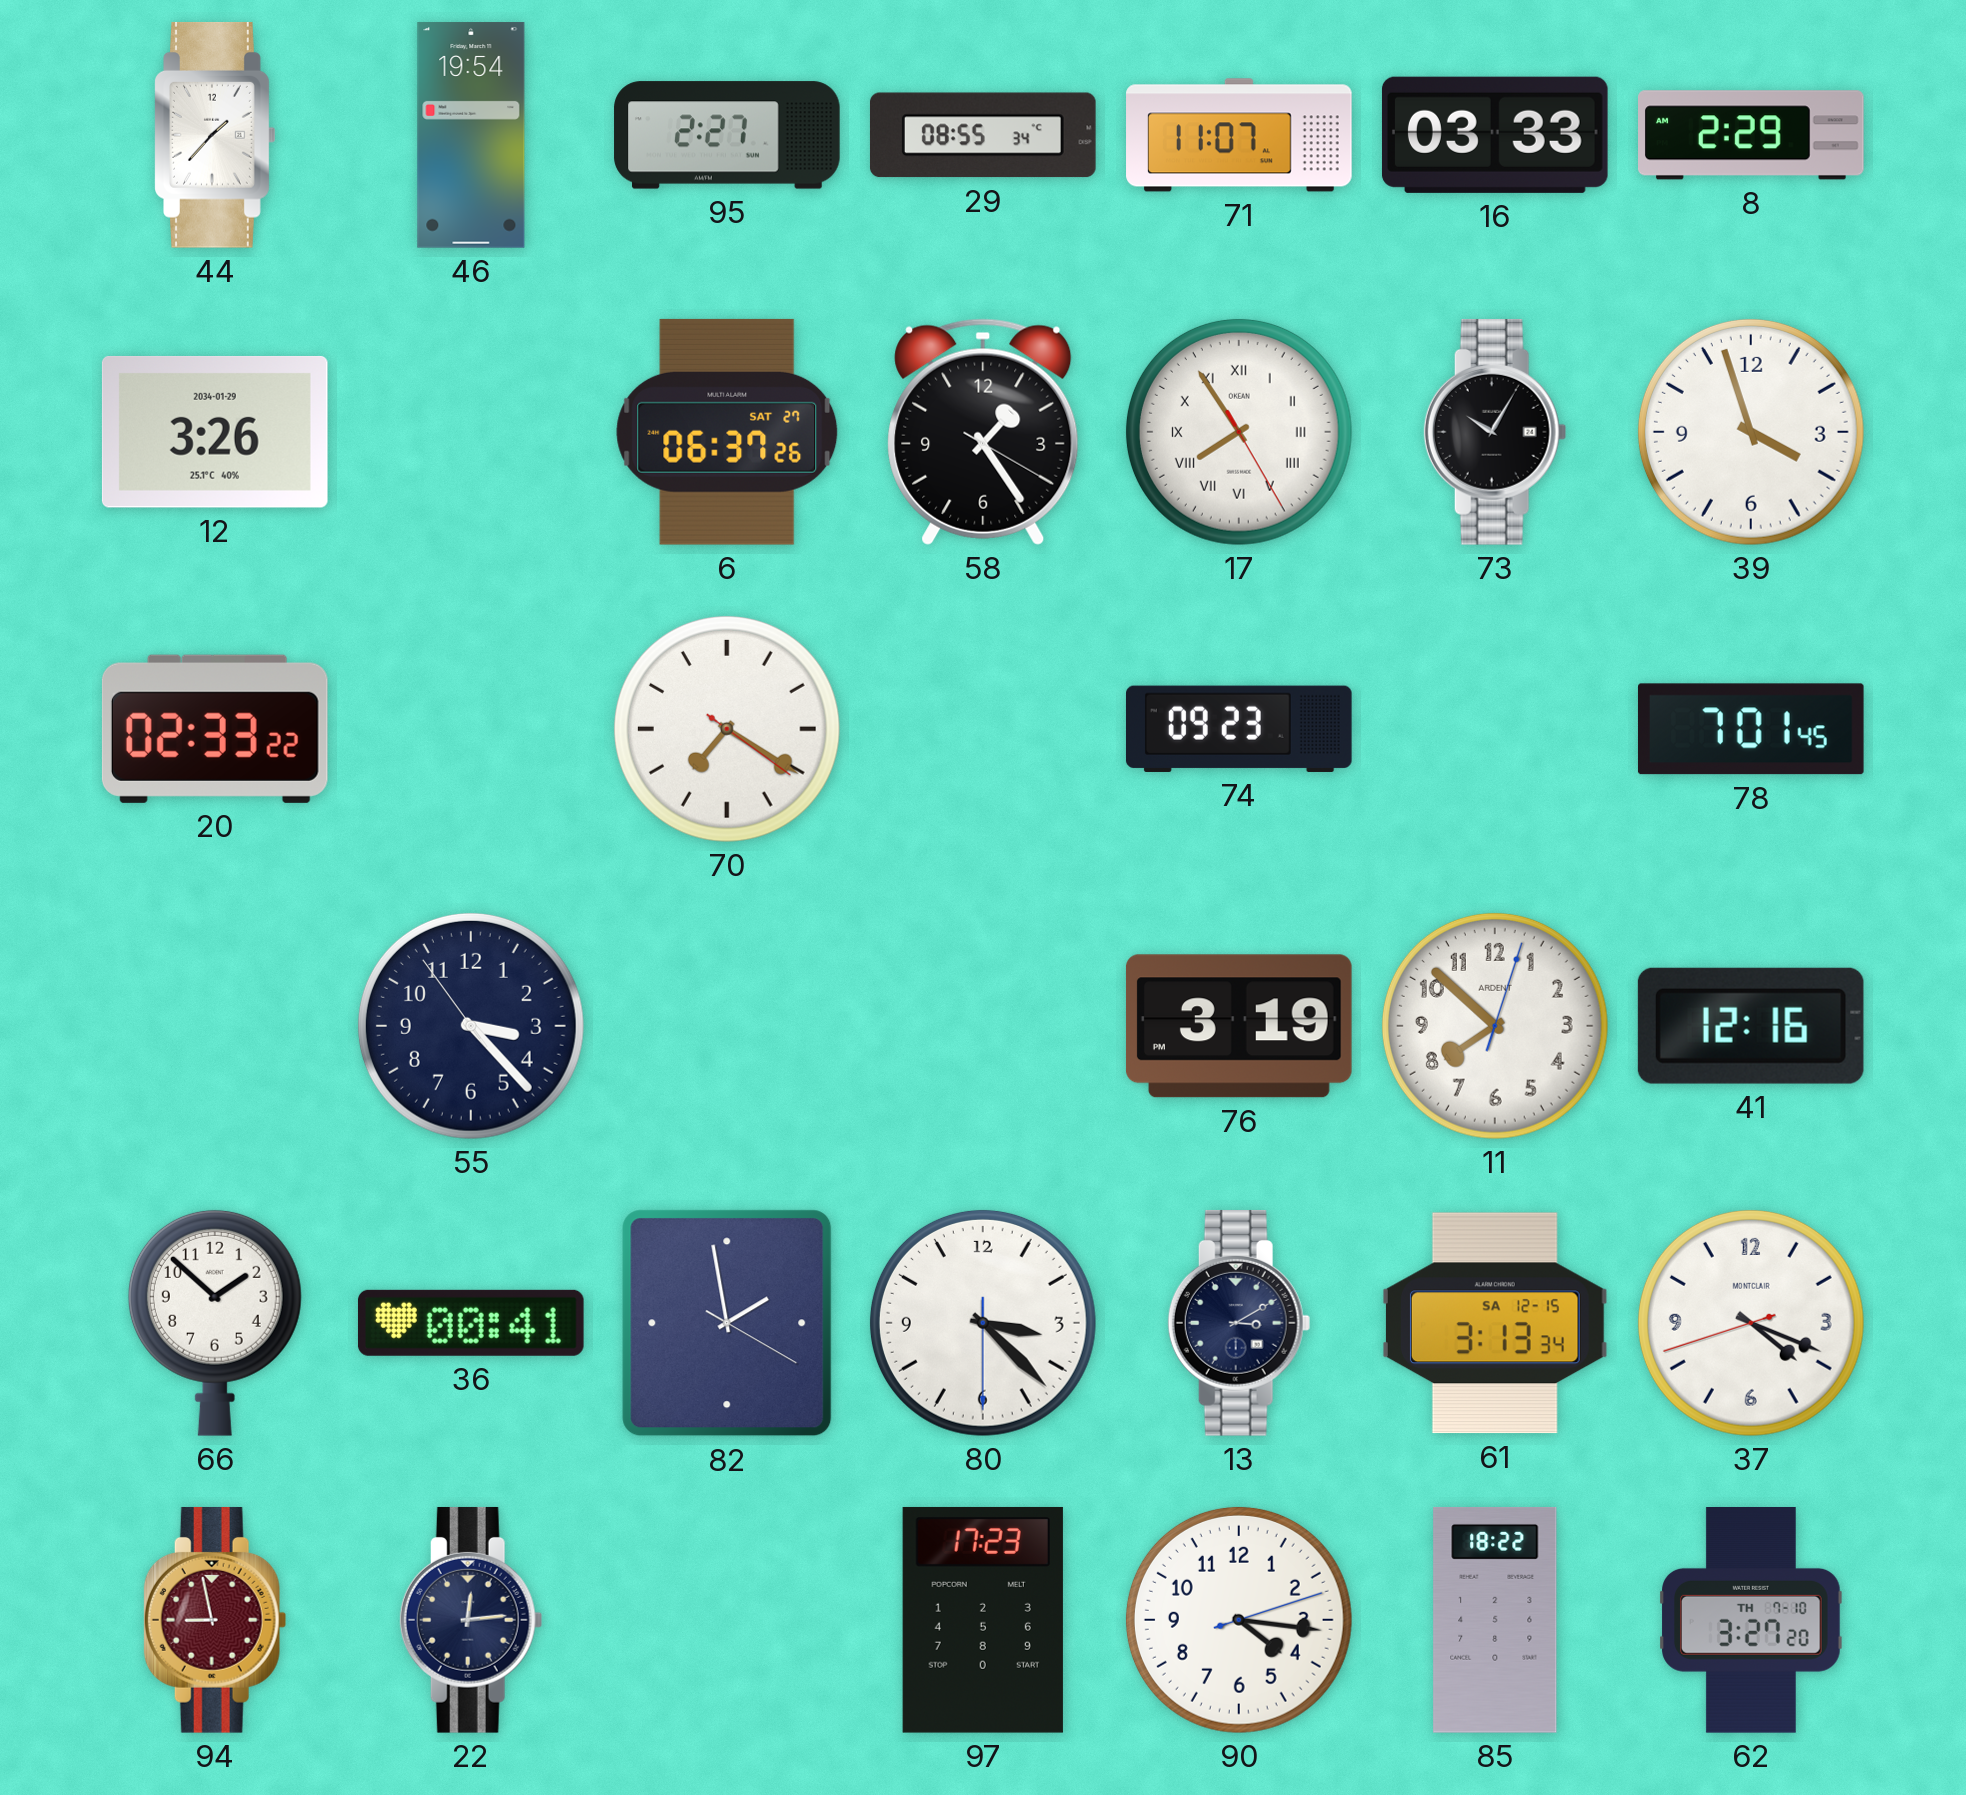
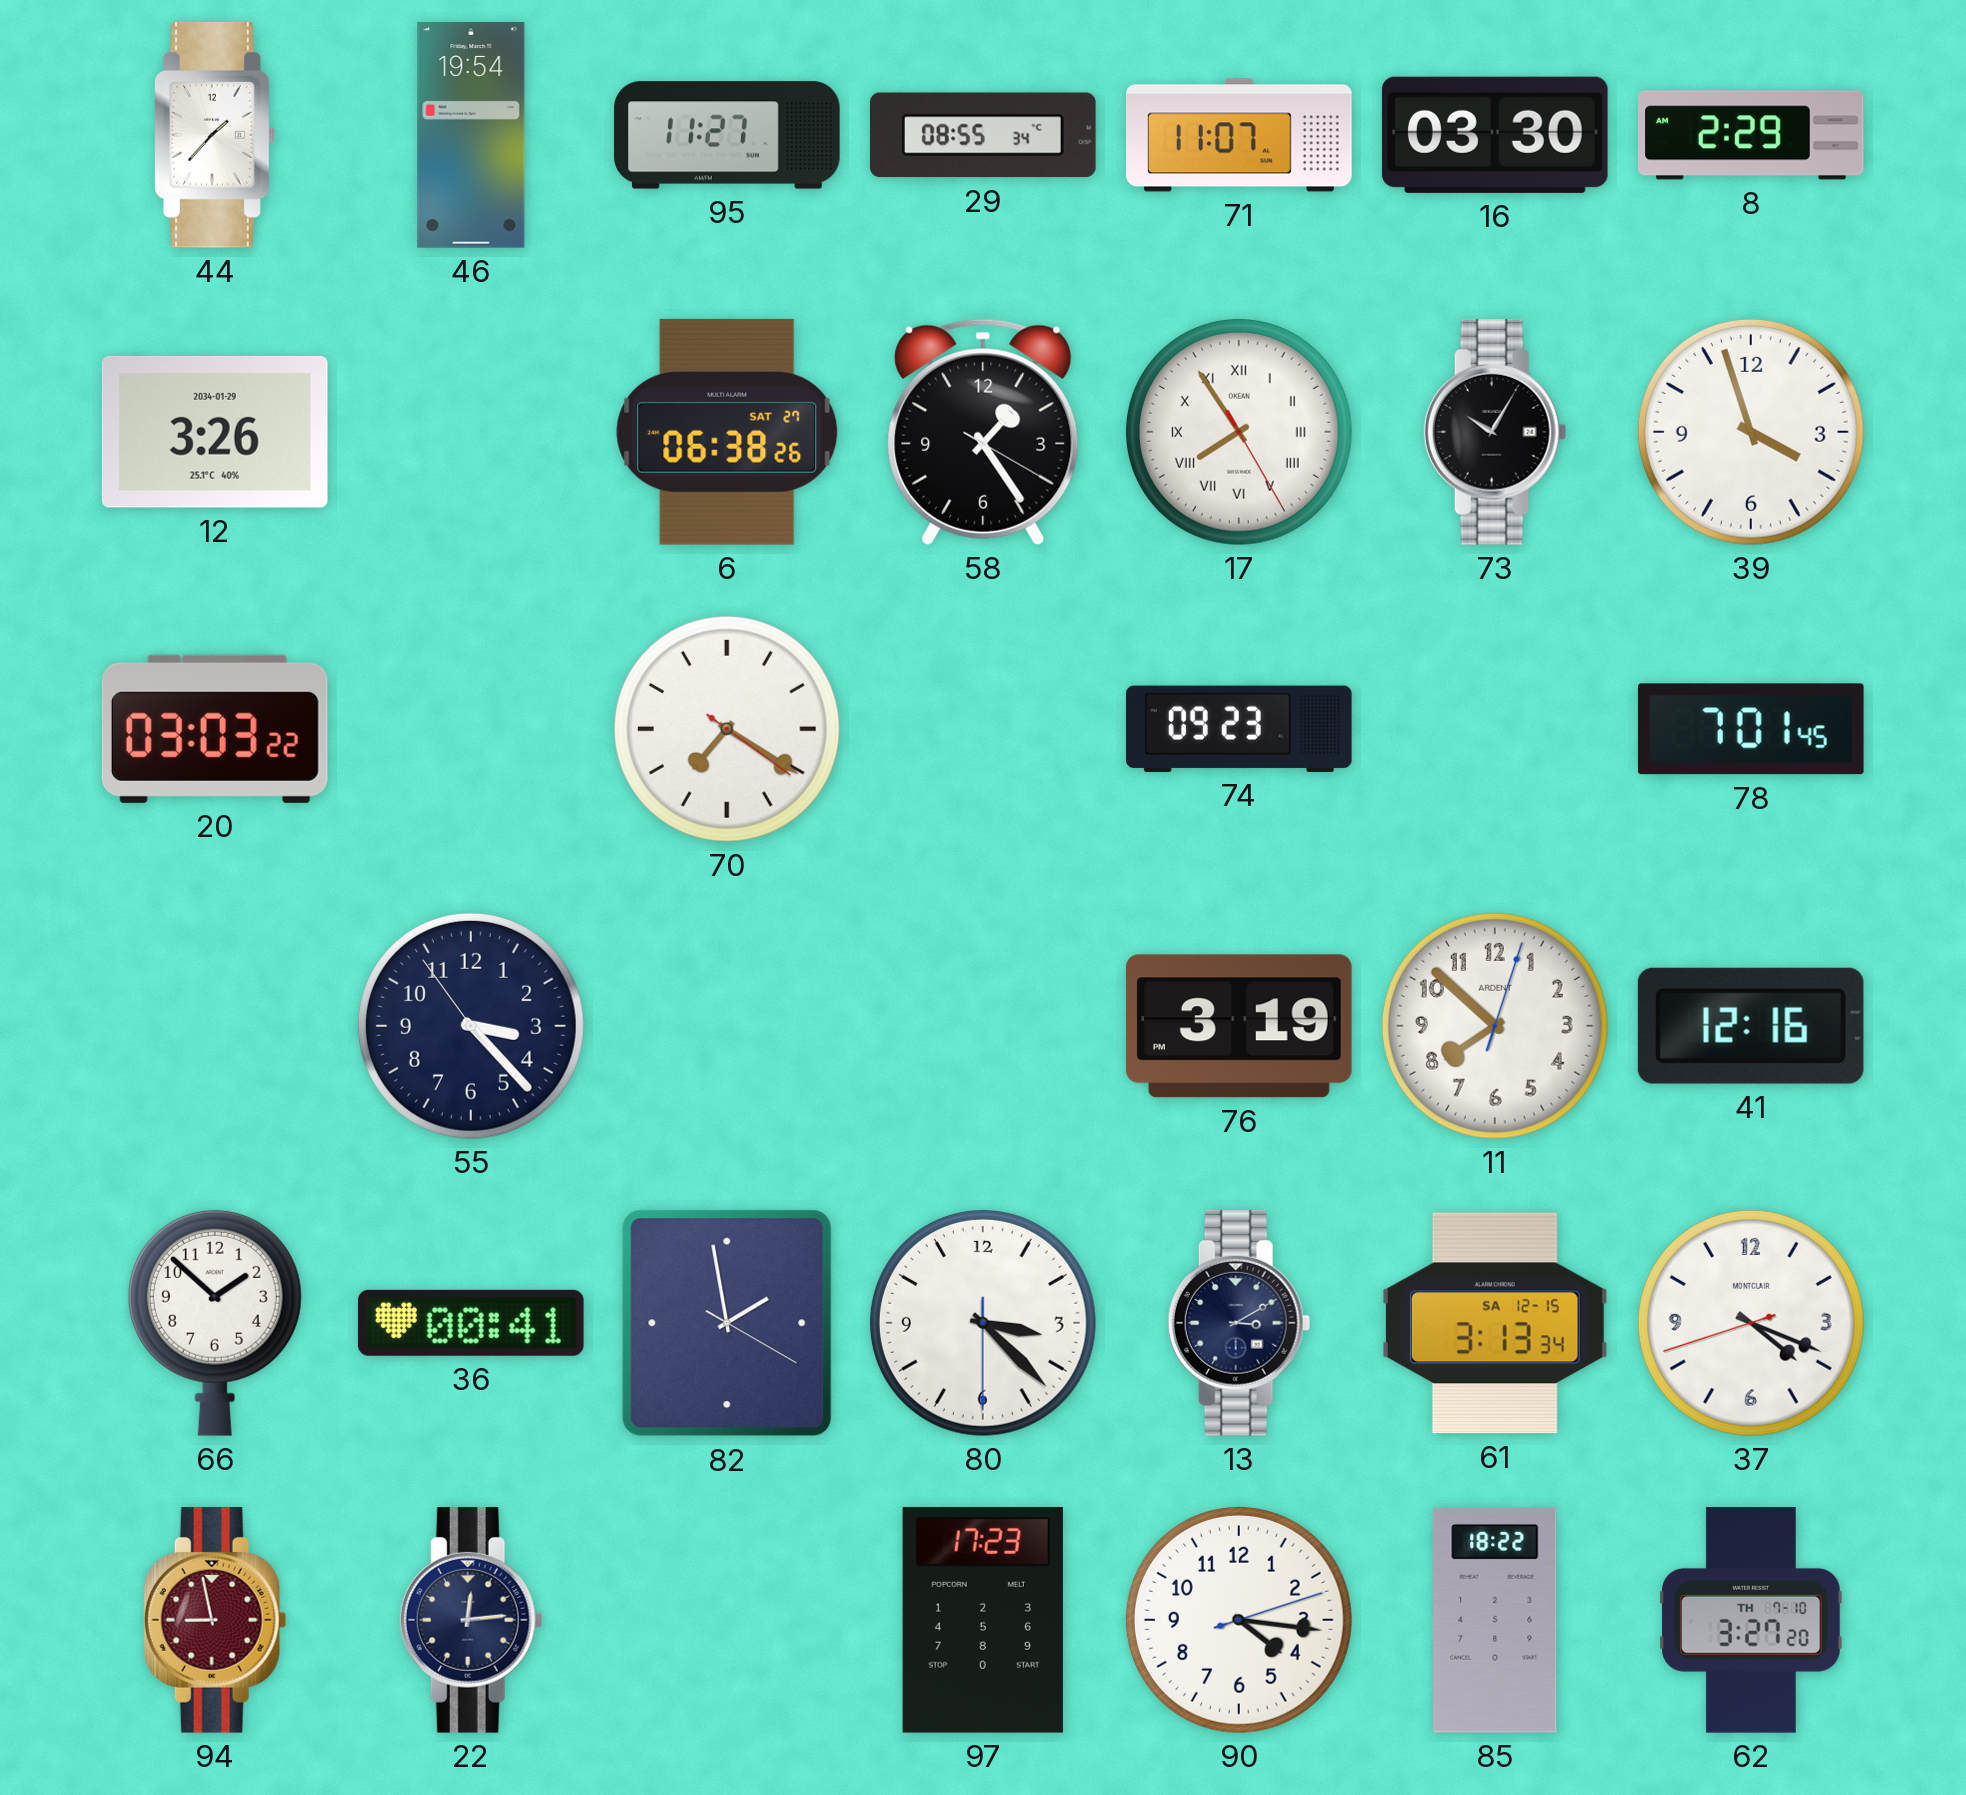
95: 2:27 -> 11:27 (727, 135)
16: 03:33 -> 03:30 (1495, 135)
6: 06:37 -> 06:38 (727, 432)
20: 02:33 -> 03:03 (215, 729)
